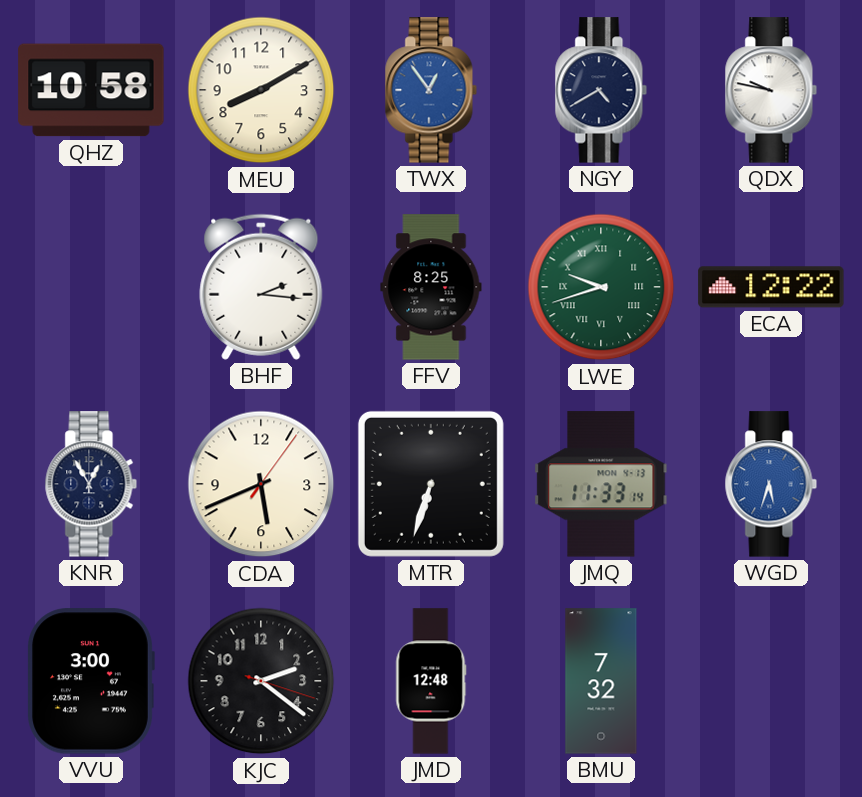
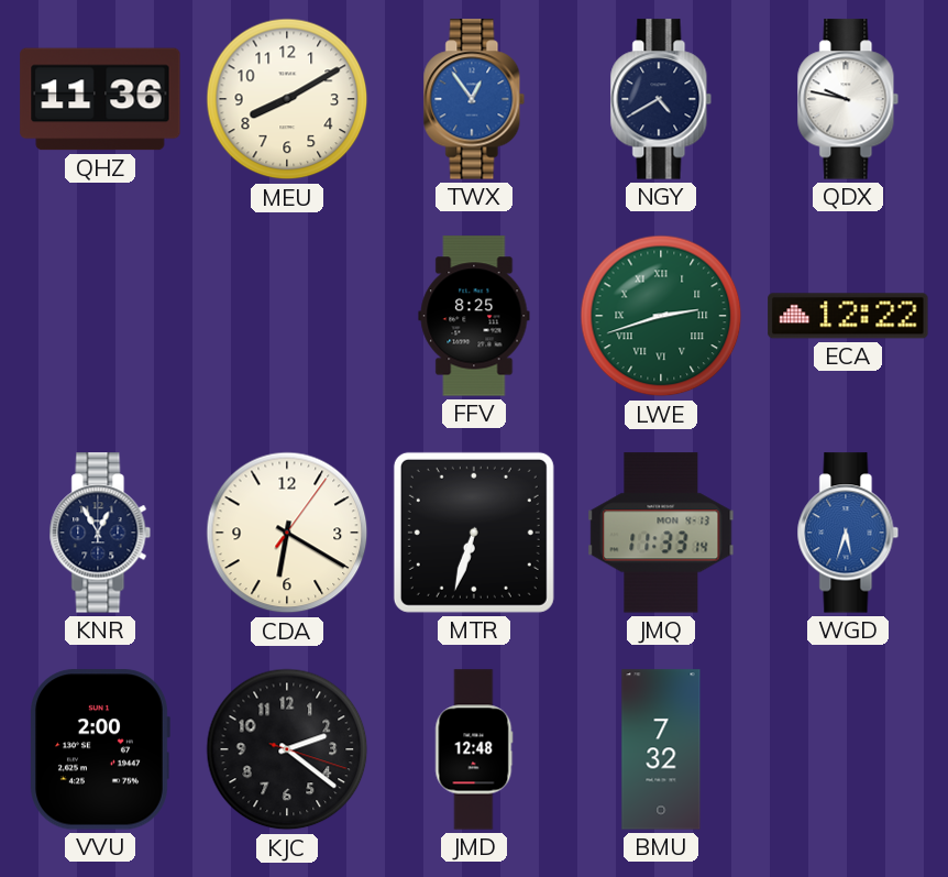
QHZ: 10:58 -> 11:36 (100, 99)
BHF: 2:16 -> none (261, 287)
LWE: 9:42 -> 2:42 (661, 316)
CDA: 5:41 -> 6:20 (287, 533)
VVU: 3:00 -> 2:00 (100, 749)
